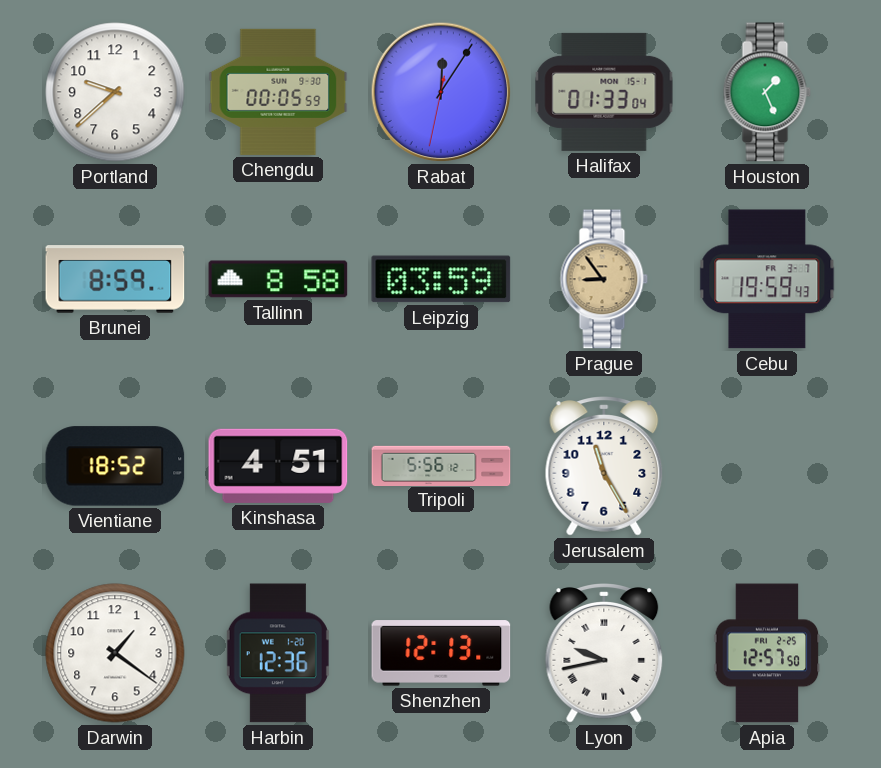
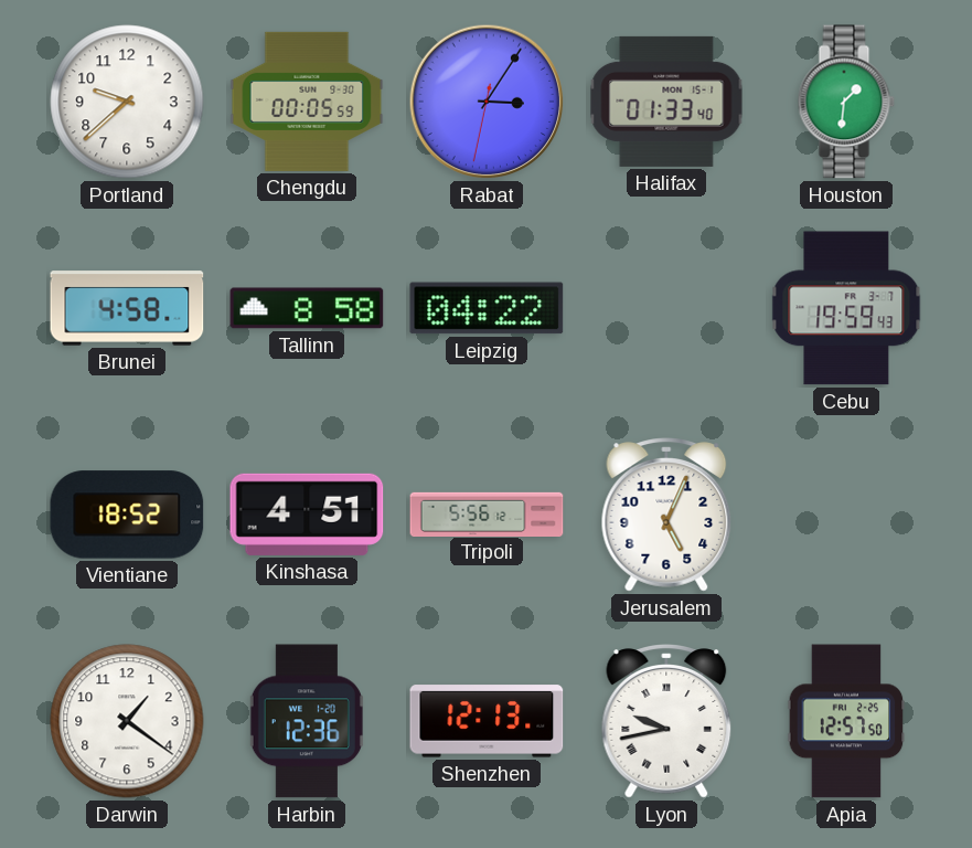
Rabat: 12:05 -> 3:05 (487, 102)
Halifax: 01:33:04 -> 01:33:40 (666, 102)
Houston: 1:26 -> 1:31 (846, 102)
Brunei: 8:59 -> 4:58 (127, 308)
Leipzig: 03:59 -> 04:22 (487, 308)
Prague: 8:54 -> none (604, 279)
Jerusalem: 11:25 -> 5:04 (666, 515)
